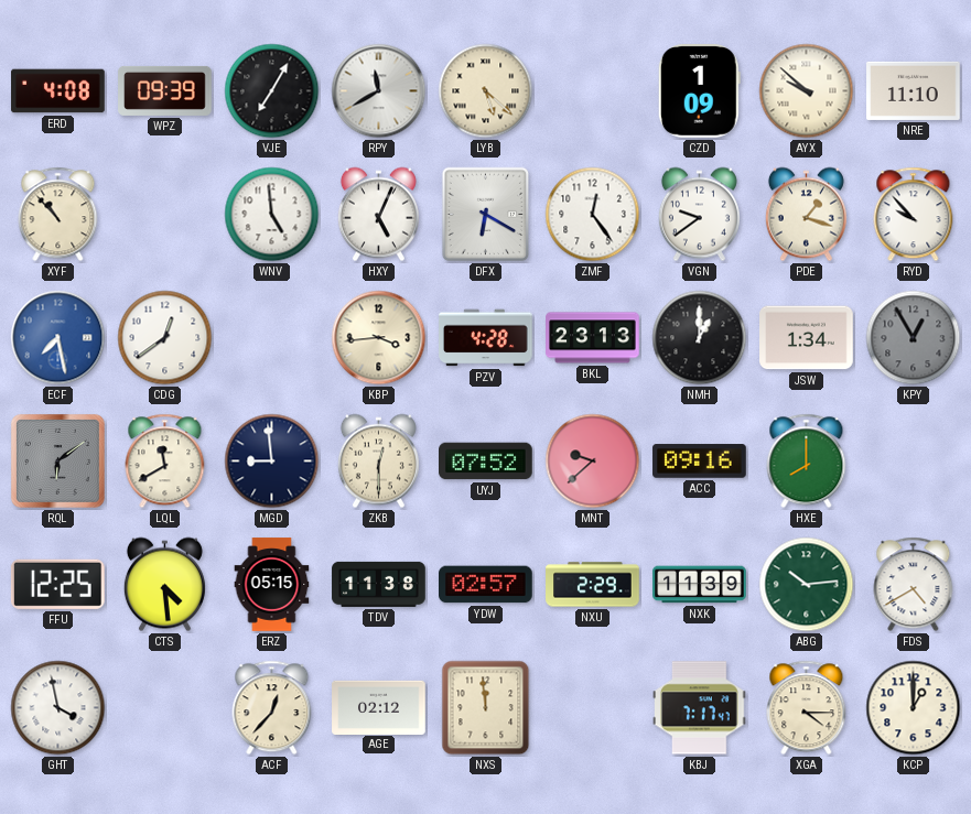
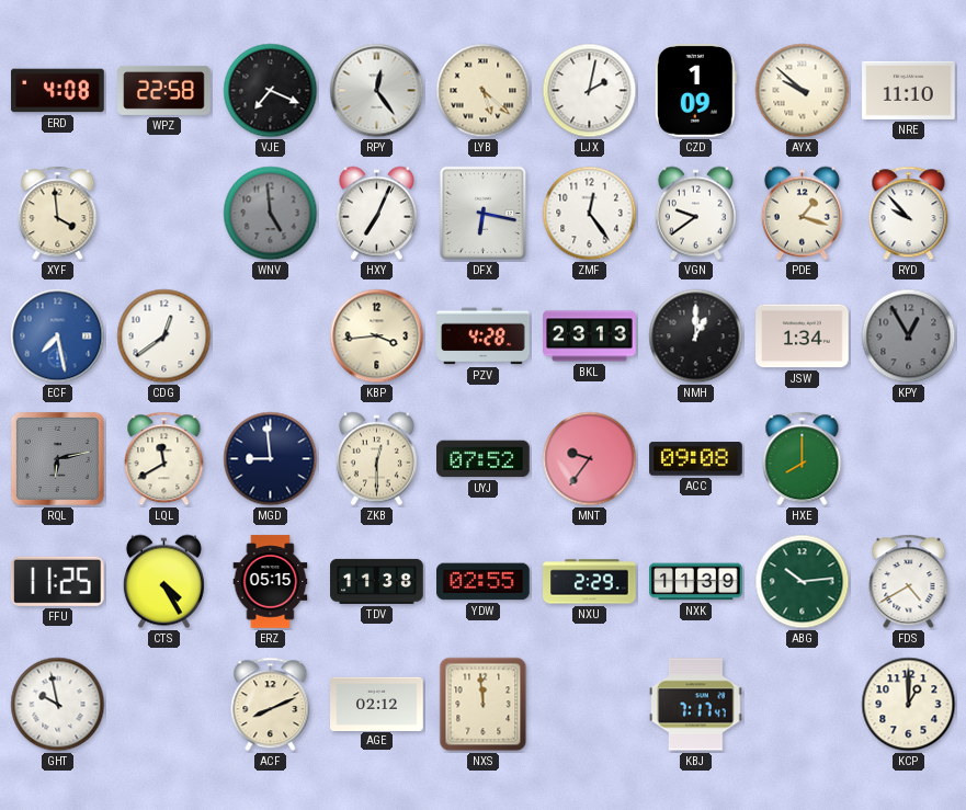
WPZ: 09:39 -> 22:58 (164, 90)
VJE: 7:05 -> 7:19 (271, 91)
RPY: 11:40 -> 12:24 (377, 91)
LJX: none -> 2:02 (590, 91)
XYF: 10:53 -> 3:59 (58, 214)
WNV dial: white -> grey (271, 214)
HXY: 5:04 -> 7:04 (376, 214)
DFX: 6:20 -> 6:17 (484, 214)
RQL: 6:09 -> 6:13 (57, 458)
MNT: 9:38 -> 9:36 (590, 459)
ACC: 09:16 -> 09:08 (696, 459)
FFU: 12:25 -> 11:25 (57, 581)
CTS: 4:29 -> 4:25 (163, 582)
YDW: 02:57 -> 02:55 (484, 582)
GHT: 3:58 -> 9:58 (58, 705)
ACF: 12:37 -> 8:11 (271, 705)
XGA: 4:15 -> none (807, 708)
